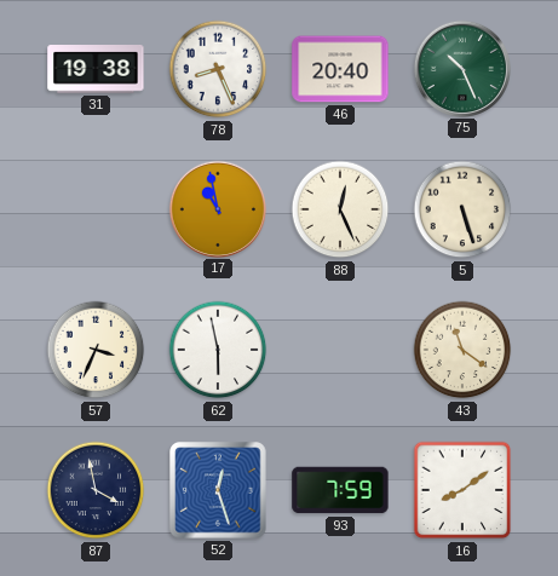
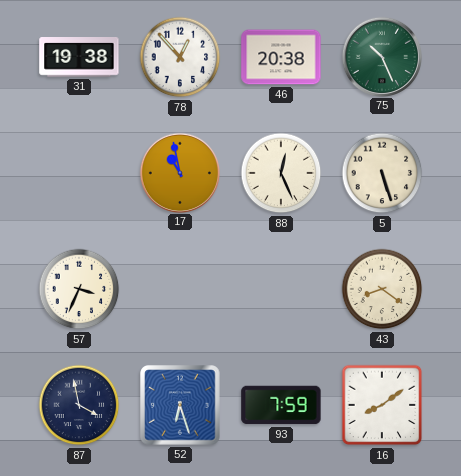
78: 8:26 -> 12:53 (180, 57)
46: 20:40 -> 20:38 (281, 57)
62: 5:58 -> none (218, 350)
43: 11:21 -> 8:21 (382, 289)
52: 12:27 -> 6:27 (180, 405)
